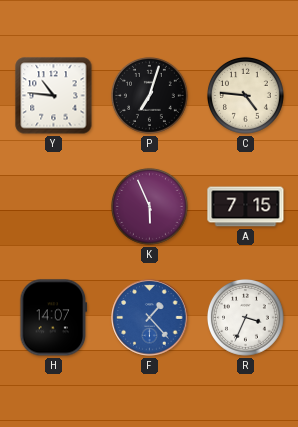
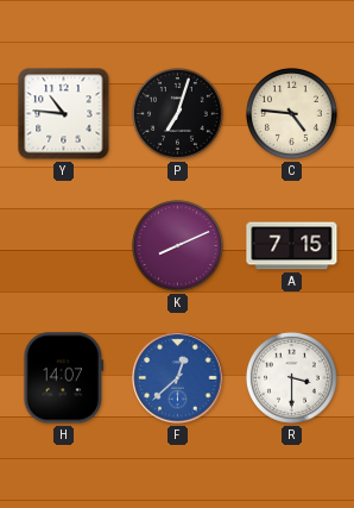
K: 5:56 -> 8:11 (177, 245)
F: 1:23 -> 12:38 (178, 378)
R: 3:34 -> 3:30 (291, 377)
